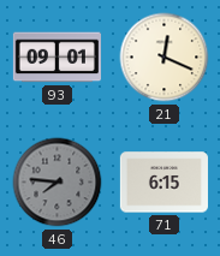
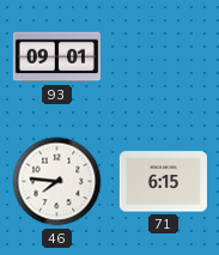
21: 12:19 -> none (165, 58)
46 dial: grey -> white (57, 182)
